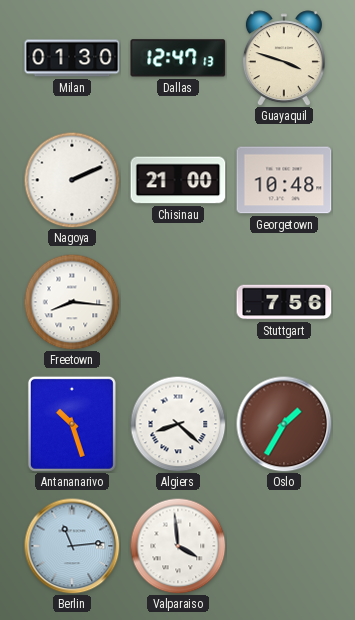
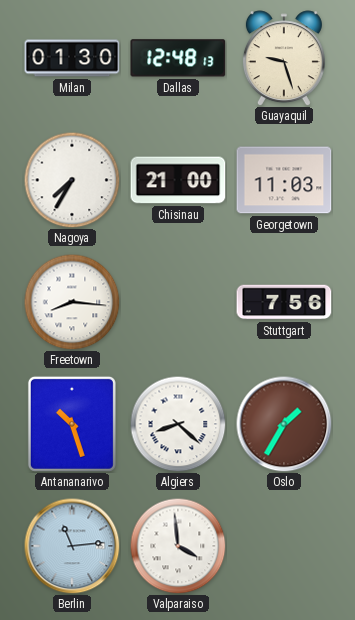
Dallas: 12:47 -> 12:48 (178, 58)
Guayaquil: 3:48 -> 9:27 (284, 58)
Nagoya: 2:11 -> 7:35 (72, 180)
Georgetown: 10:48 -> 11:03 (284, 180)
